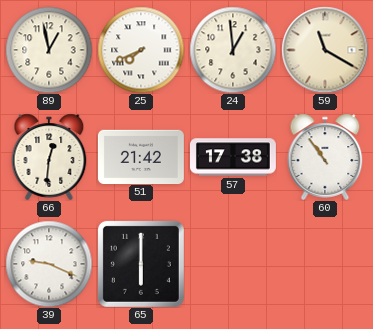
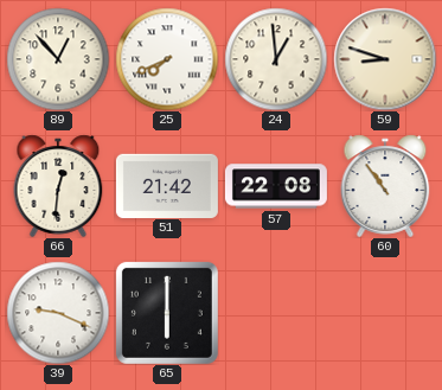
89: 12:58 -> 12:53 (58, 59)
59: 11:20 -> 8:48 (385, 59)
57: 17:38 -> 22:08 (276, 186)
